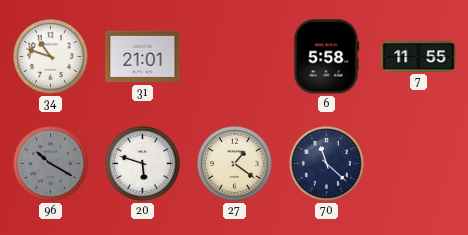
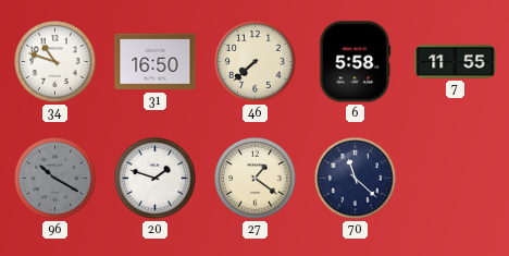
31: 21:01 -> 16:50 (156, 62)
46: none -> 7:38 (256, 62)
20: 5:48 -> 1:48 (156, 179)
